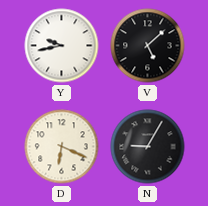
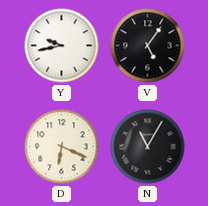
V: 5:08 -> 5:06 (148, 46)
N: 9:05 -> 11:05 (148, 147)
